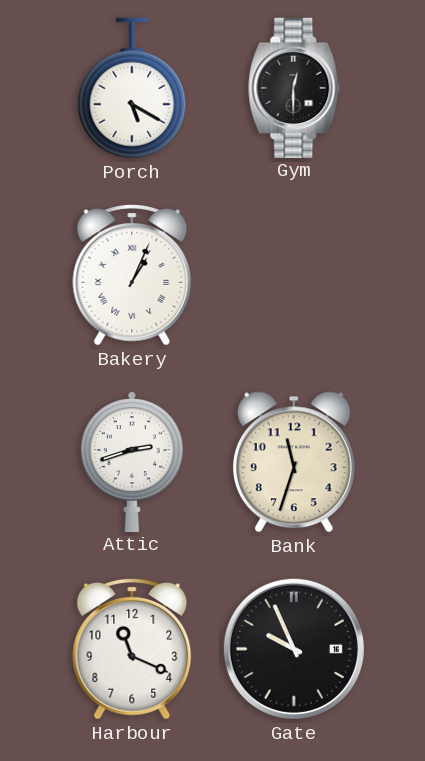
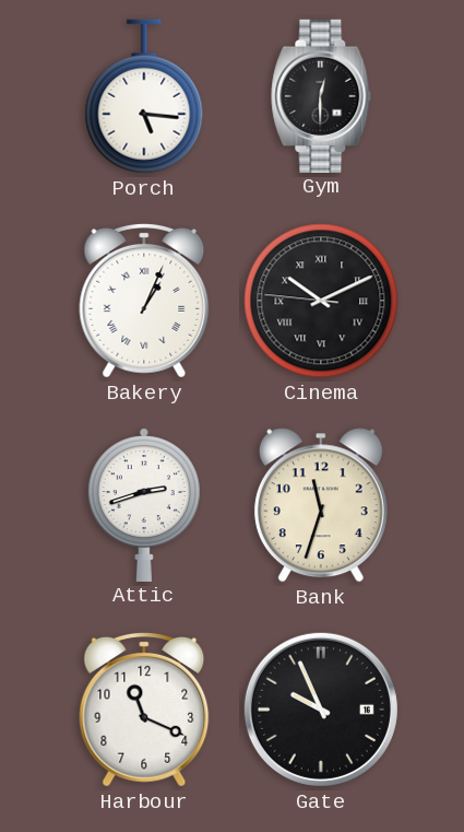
Porch: 5:20 -> 5:16 (144, 96)
Cinema: none -> 10:10 (321, 301)
